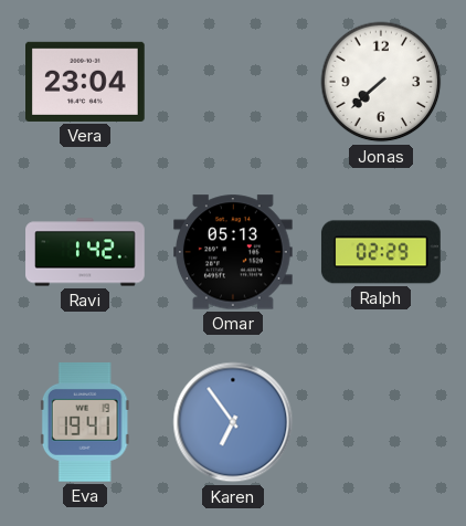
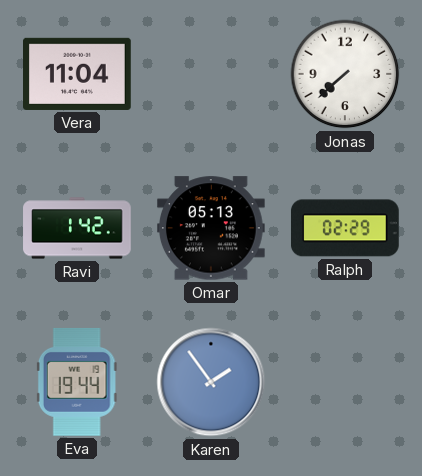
Vera: 23:04 -> 11:04 (78, 74)
Eva: 19:41 -> 19:44 (77, 382)
Karen: 6:54 -> 1:54 (211, 382)
